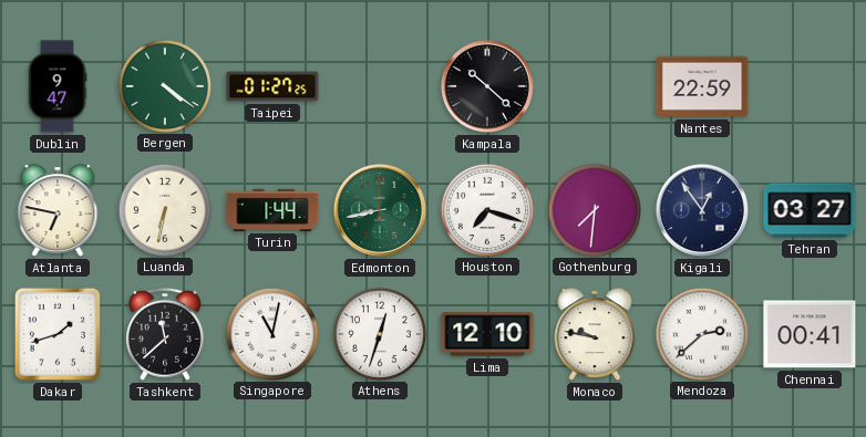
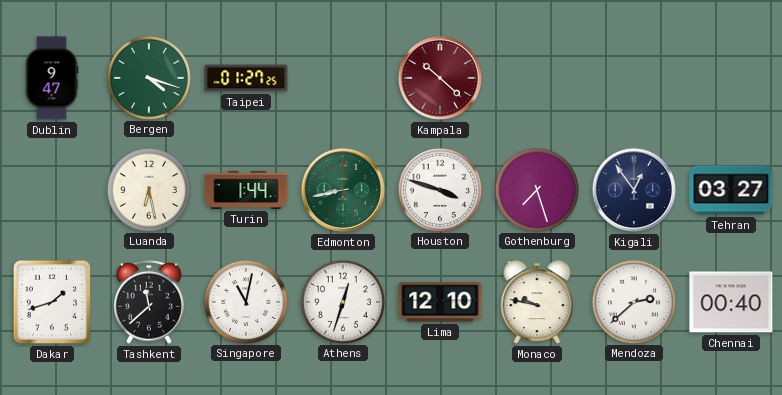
Bergen: 4:21 -> 4:18 (148, 77)
Kampala dial: black -> burgundy (440, 78)
Nantes: 22:59 -> none (702, 86)
Atlanta: 6:47 -> none (58, 210)
Luanda: 6:32 -> 6:28 (148, 189)
Houston: 7:18 -> 3:48 (439, 189)
Gothenburg: 7:31 -> 7:27 (536, 189)
Chennai: 00:41 -> 00:40 (731, 302)
